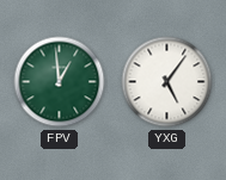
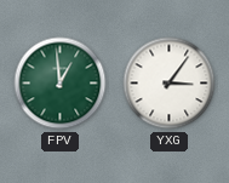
YXG: 5:06 -> 3:06 (170, 84)
